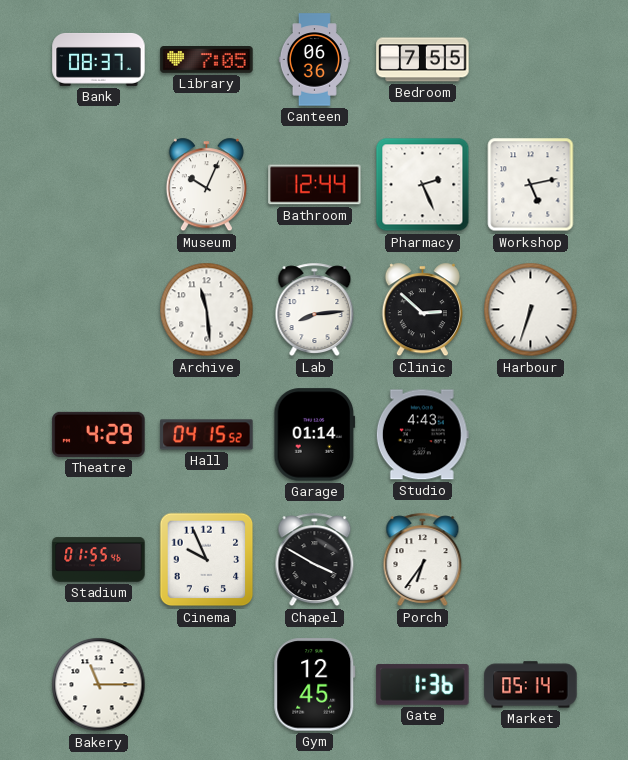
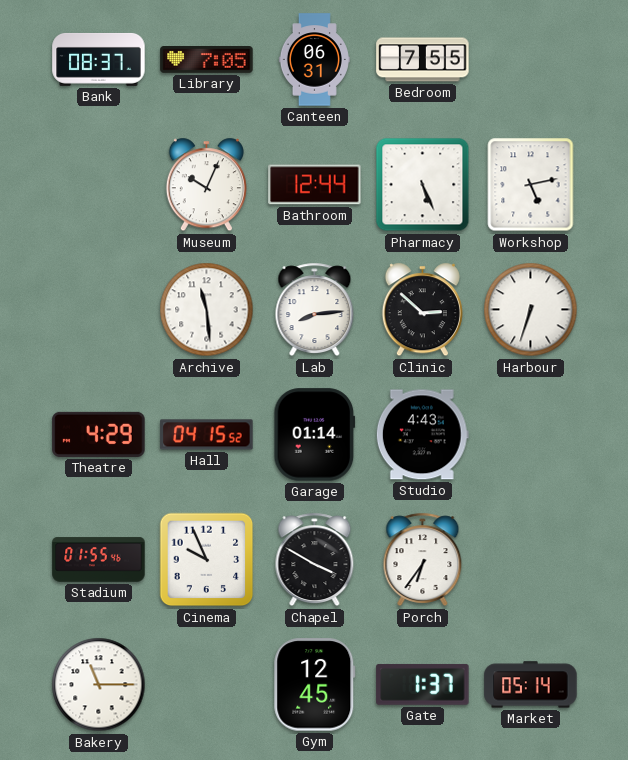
Canteen: 06:36 -> 06:31 (314, 60)
Pharmacy: 2:26 -> 5:26 (423, 185)
Gate: 1:36 -> 1:37 (423, 684)
